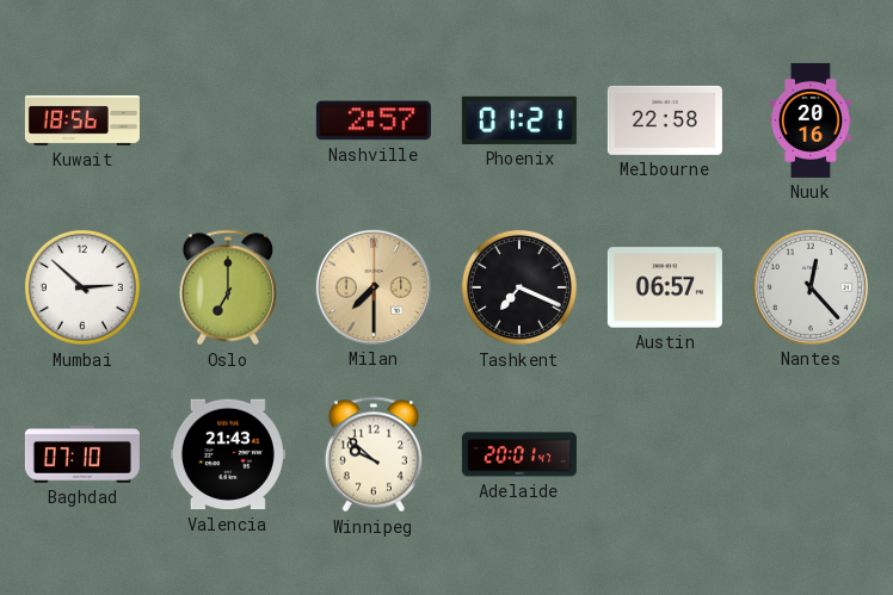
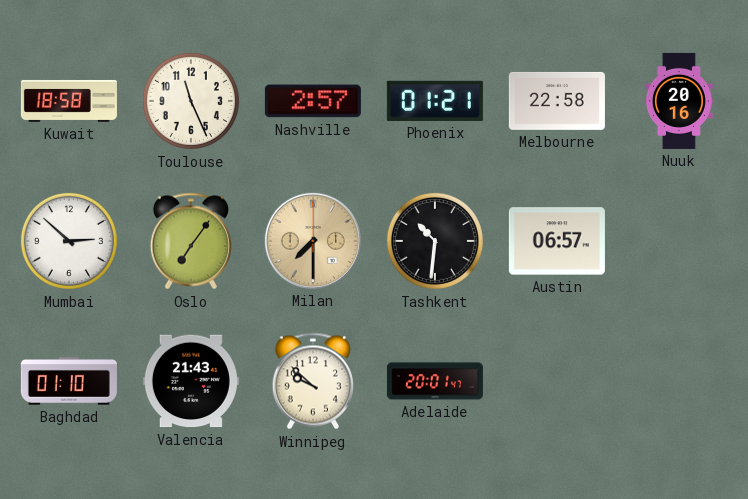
Kuwait: 18:56 -> 18:58 (69, 101)
Toulouse: none -> 11:26 (191, 101)
Oslo: 7:00 -> 7:06 (191, 241)
Tashkent: 7:19 -> 10:31 (435, 241)
Nantes: 12:23 -> none (811, 287)
Baghdad: 07:10 -> 01:10 (69, 382)
